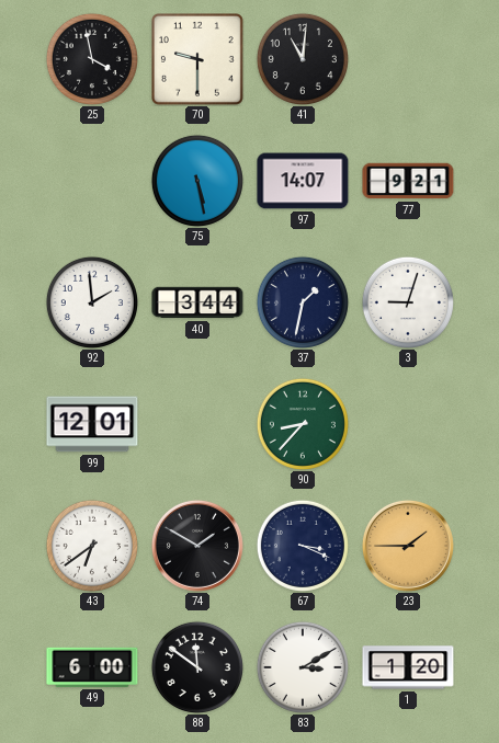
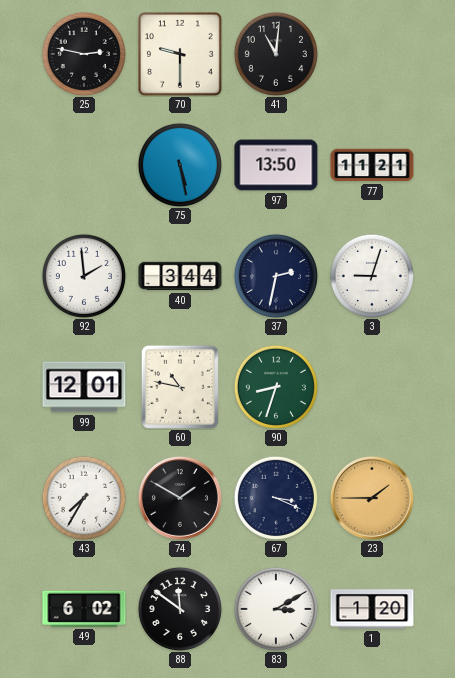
25: 3:58 -> 2:47 (84, 54)
97: 14:07 -> 13:50 (276, 165)
77: 9:21 -> 11:21 (372, 165)
37: 1:32 -> 2:32 (276, 276)
60: none -> 10:47 (180, 387)
90: 8:37 -> 8:33 (276, 387)
43: 6:39 -> 7:35 (84, 498)
49: 6:00 -> 6:02 (84, 609)
